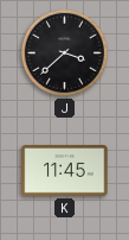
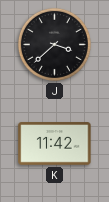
K: 11:45 -> 11:42 (55, 144)
